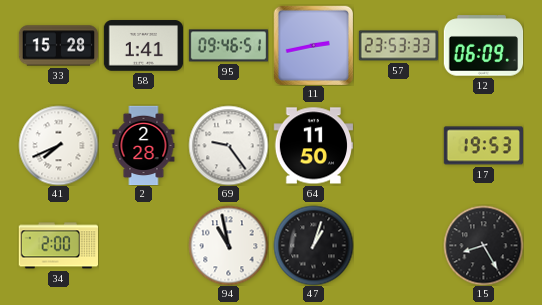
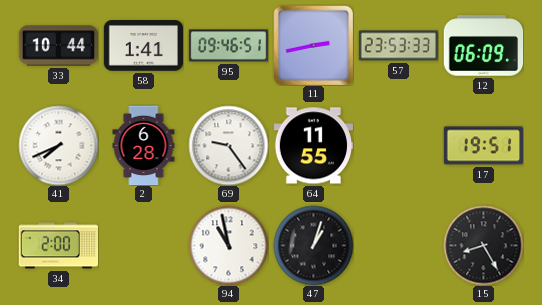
33: 15:28 -> 10:44 (58, 46)
2: 2:28 -> 6:28 (144, 145)
64: 11:50 -> 11:55 (313, 146)
17: 19:53 -> 19:51 (483, 146)
